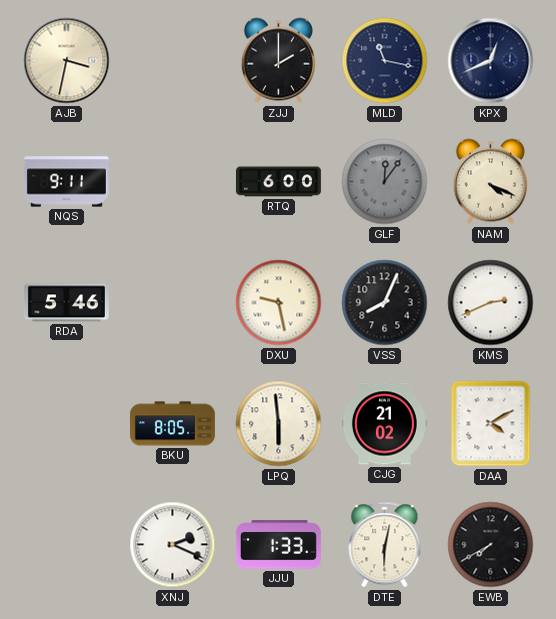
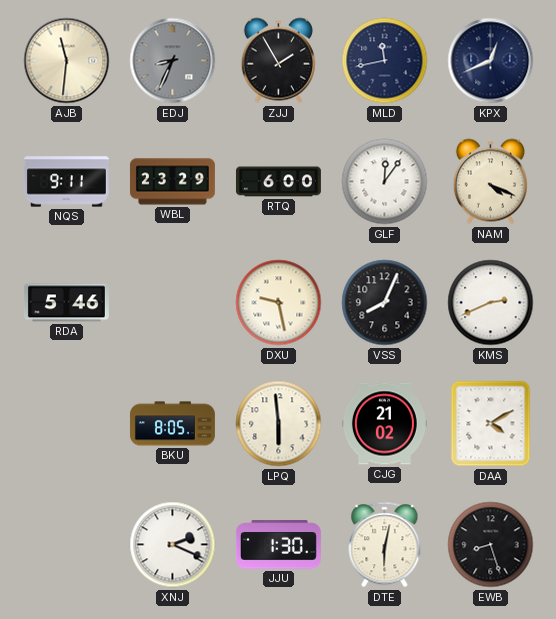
AJB: 3:32 -> 11:31 (67, 61)
EDJ: none -> 8:34 (173, 61)
ZJJ: 2:00 -> 1:55 (278, 61)
MLD: 11:17 -> 11:43 (385, 61)
WBL: none -> 23:29 (172, 182)
GLF dial: grey -> white (385, 182)
JJU: 1:33 -> 1:30 (278, 545)
EWB: 7:40 -> 8:27 (491, 545)
